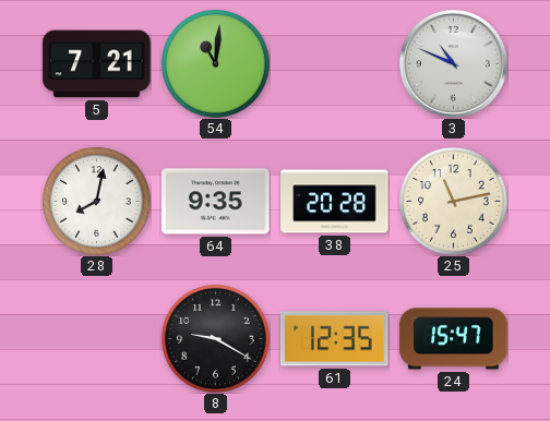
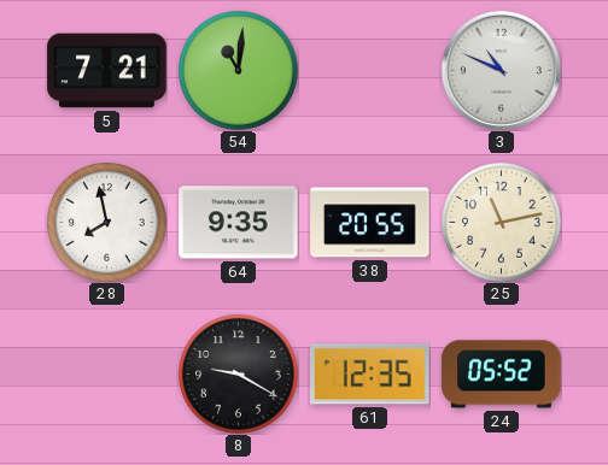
28: 8:02 -> 7:58 (107, 223)
38: 20:28 -> 20:55 (370, 223)
24: 15:47 -> 05:52 (502, 375)
